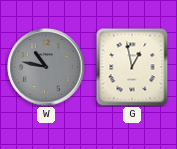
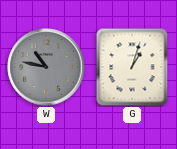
G: 12:58 -> 1:03 (132, 67)
